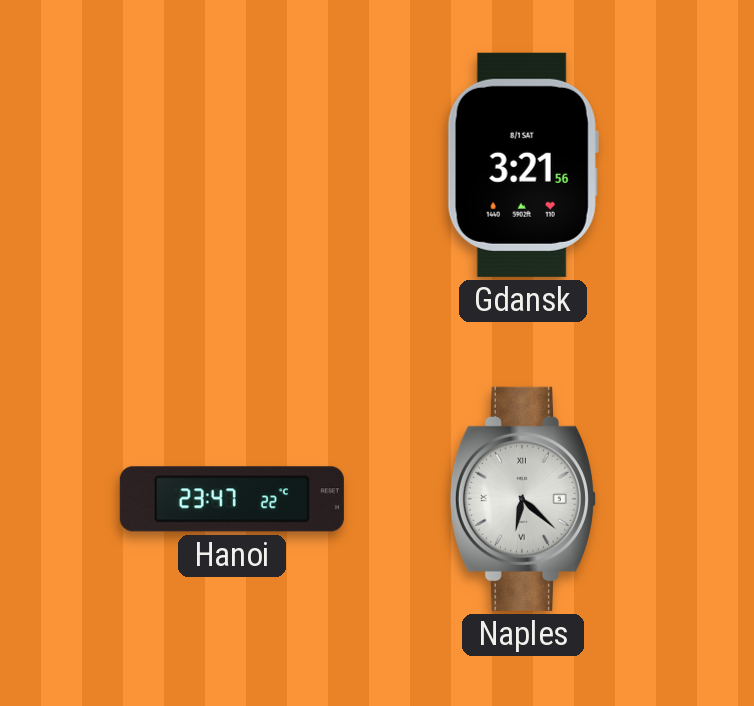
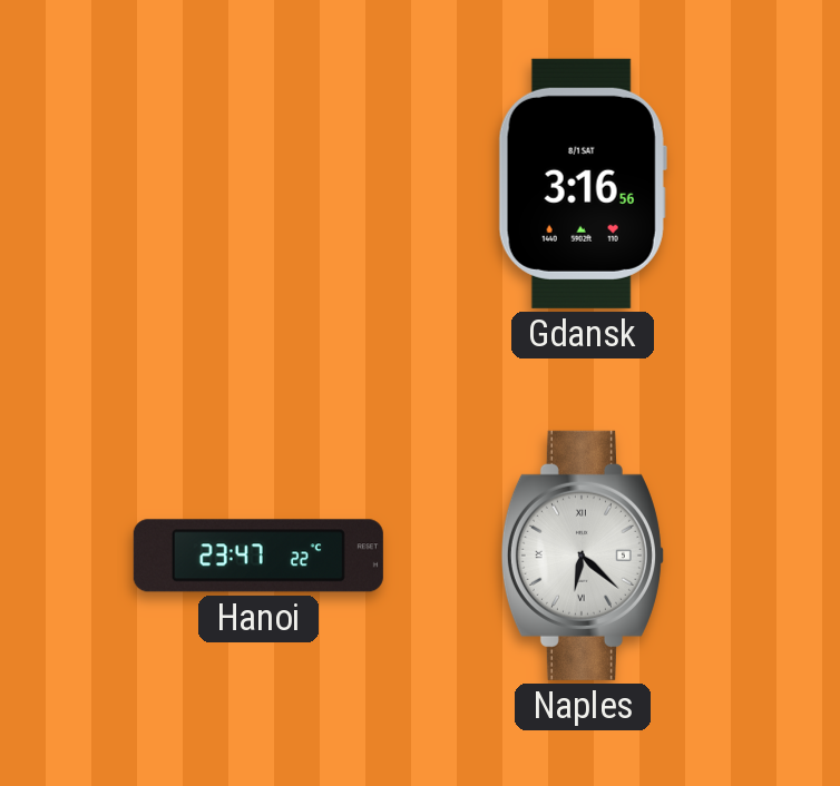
Gdansk: 3:21 -> 3:16 (583, 184)
